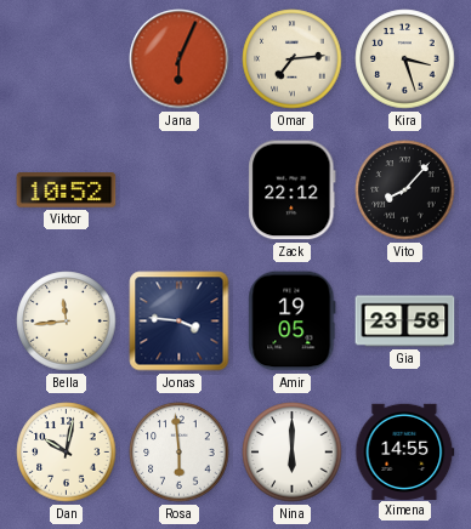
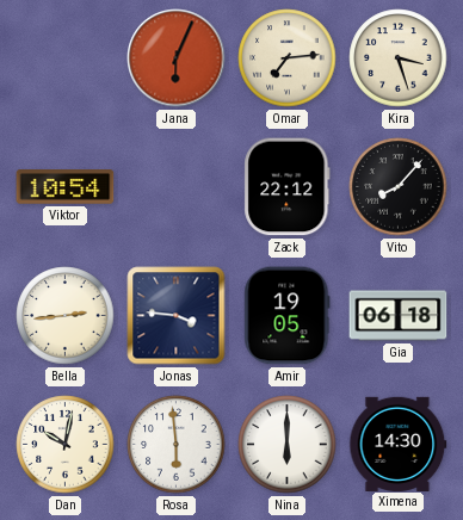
Viktor: 10:52 -> 10:54 (66, 187)
Bella: 11:44 -> 2:44 (66, 316)
Gia: 23:58 -> 06:18 (399, 316)
Ximena: 14:55 -> 14:30 (399, 444)
